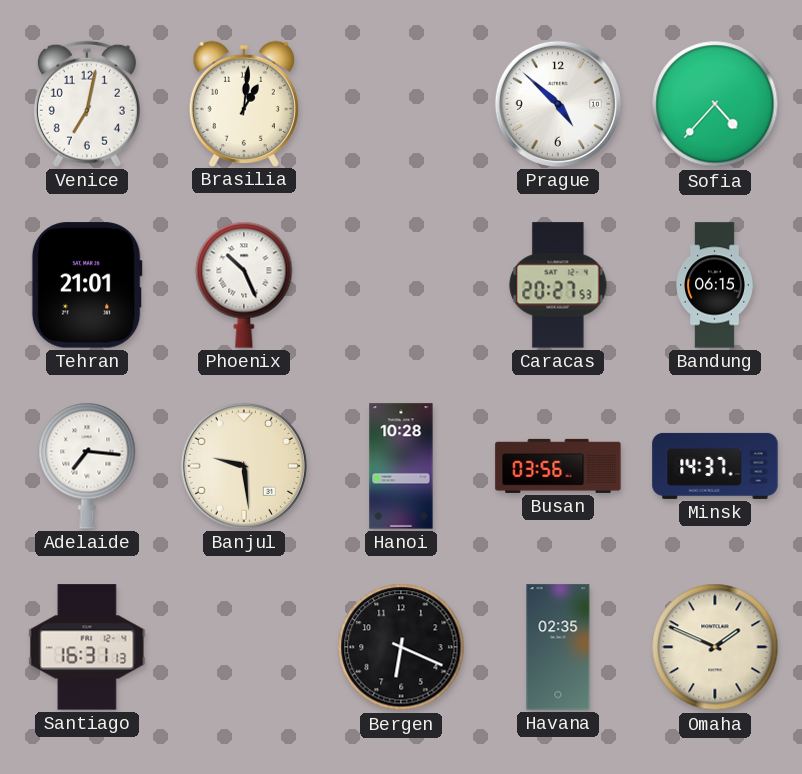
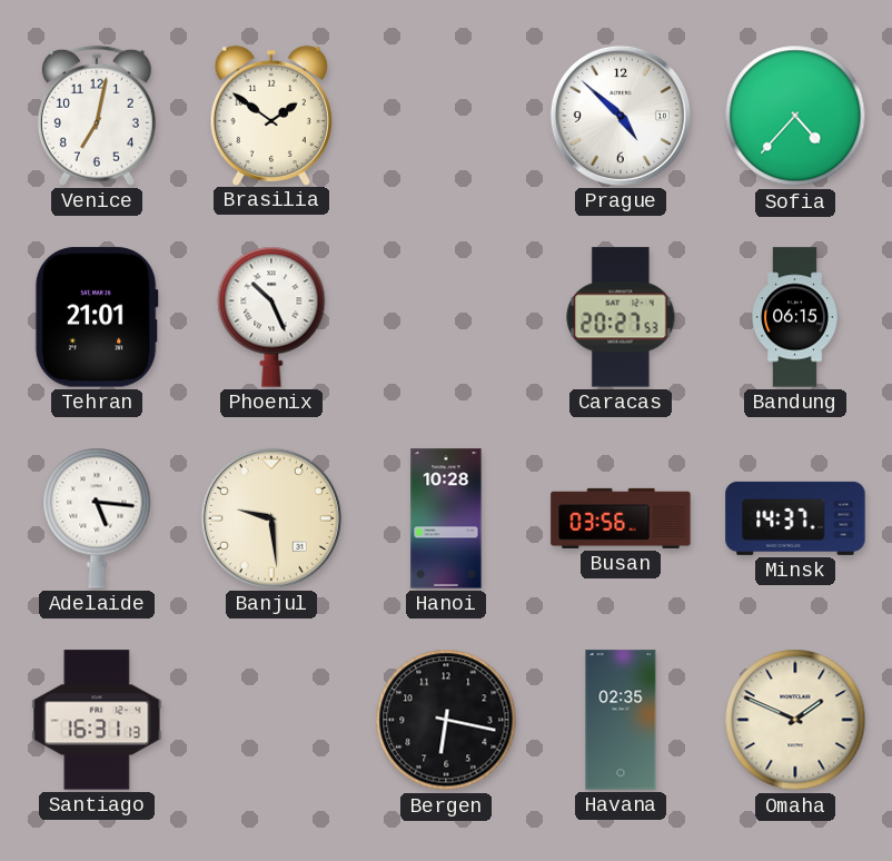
Brasilia: 1:01 -> 1:51 (271, 115)
Adelaide: 7:16 -> 5:16 (97, 518)
Bergen: 6:19 -> 6:17 (446, 720)
